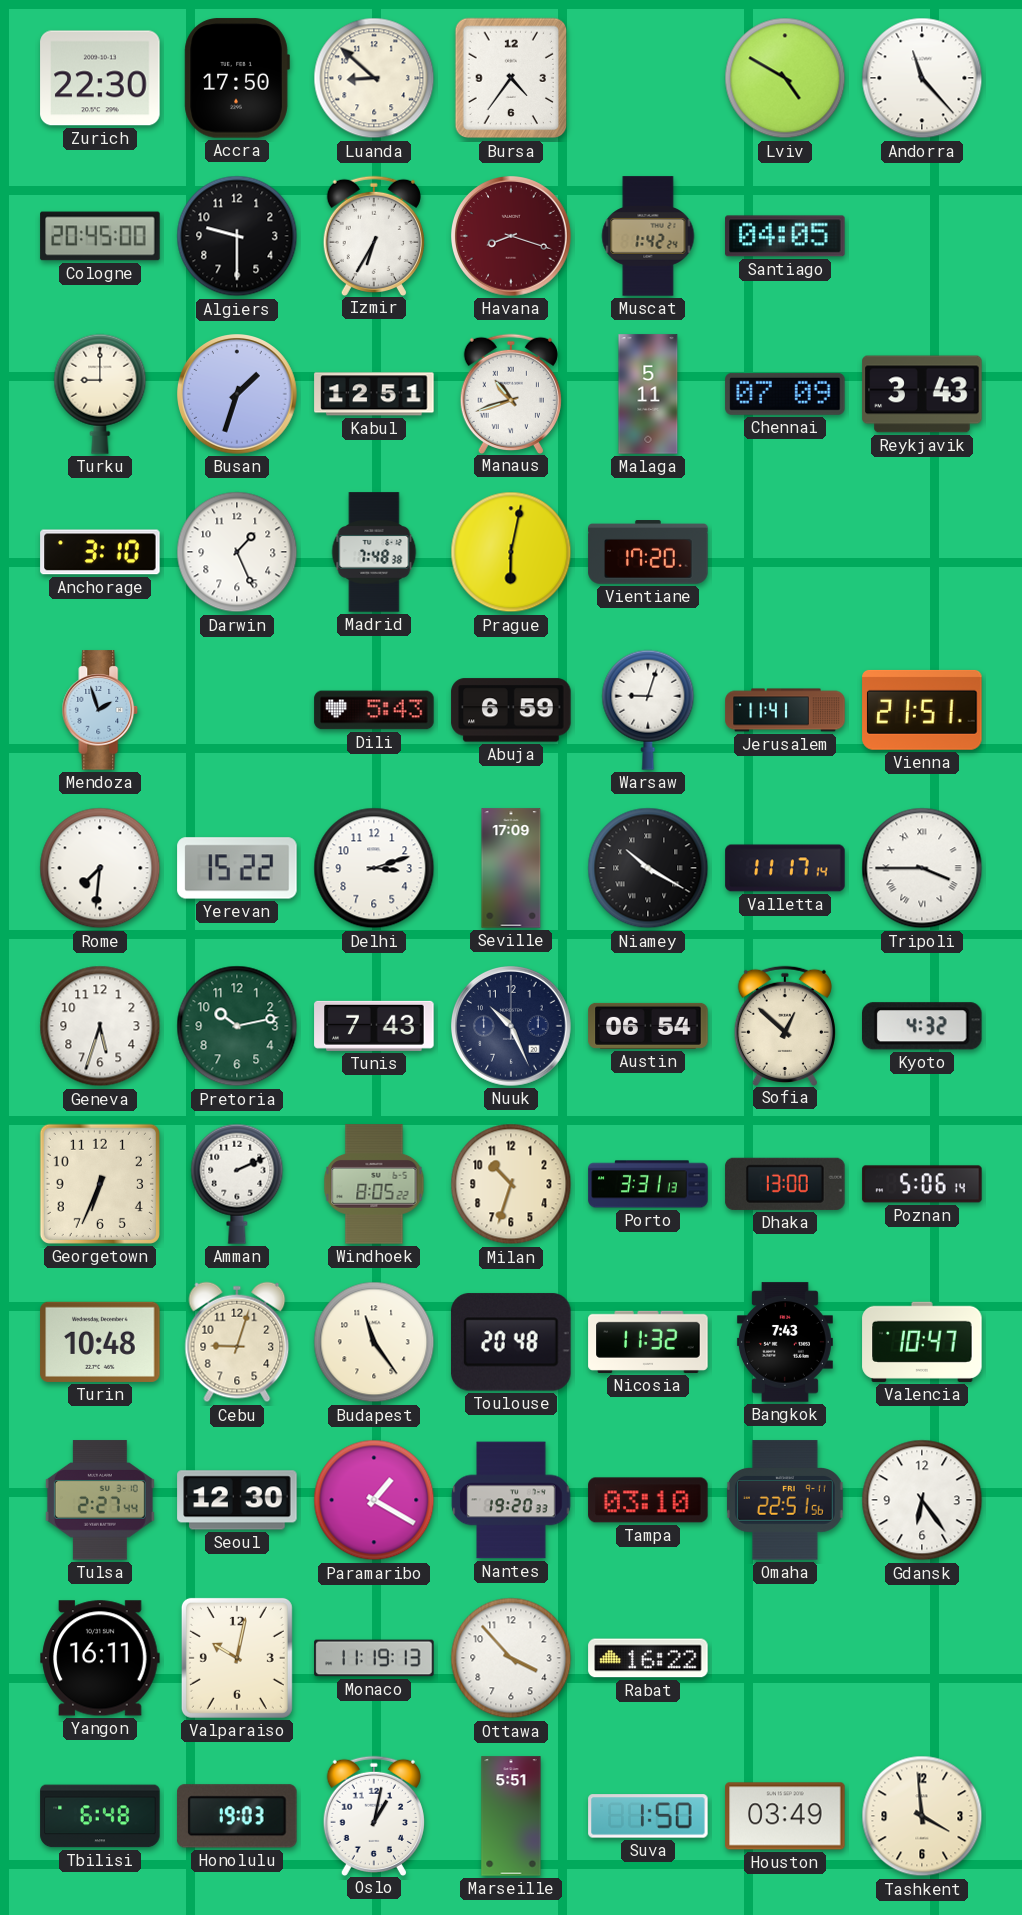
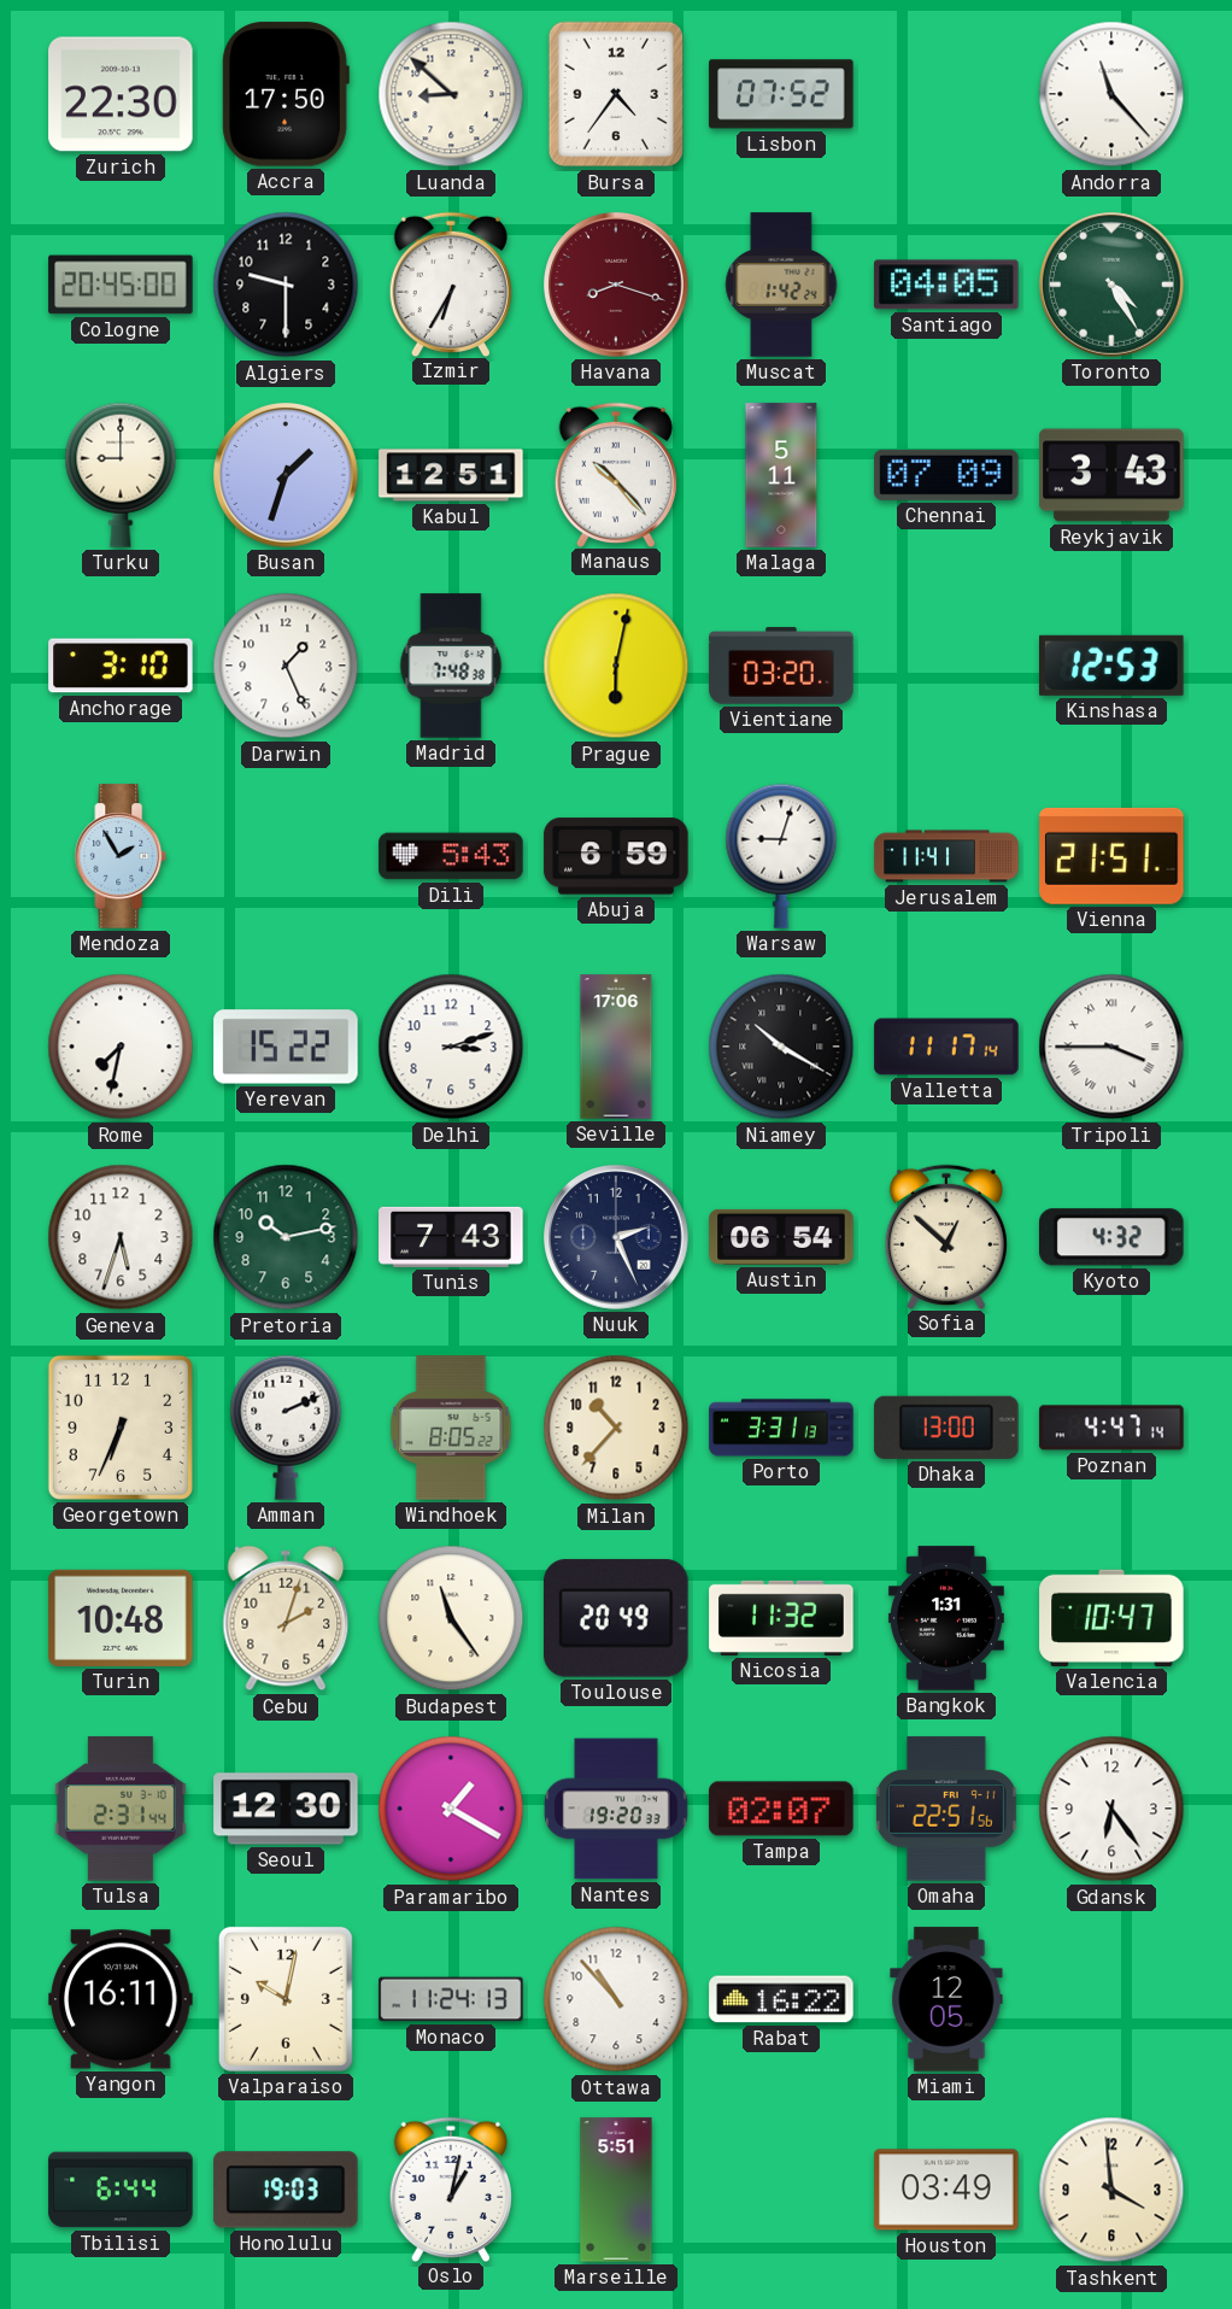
Lisbon: none -> 07:52 (781, 94)
Lviv: 4:50 -> none (785, 78)
Toronto: none -> 4:25 (1113, 286)
Manaus: 10:42 -> 10:23 (616, 474)
Vientiane: 17:20 -> 03:20 (781, 666)
Kinshasa: none -> 12:53 (1111, 666)
Mendoza: 1:57 -> 1:55 (121, 856)
Rome: 7:31 -> 7:32 (121, 1047)
Seville: 17:09 -> 17:06 (616, 1047)
Nuuk: 10:26 -> 2:26 (617, 1238)
Milan: 10:33 -> 10:37 (616, 1428)
Poznan: 5:06 -> 4:47 (1111, 1428)
Cebu: 9:03 -> 2:03 (286, 1618)
Toulouse: 20:48 -> 20:49 (616, 1618)
Bangkok: 7:43 -> 1:31 (946, 1618)
Tulsa: 2:27 -> 2:31 (121, 1809)
Tampa: 03:10 -> 02:07 (781, 1809)
Monaco: 11:19 -> 11:24 (451, 1999)
Ottawa: 3:53 -> 10:53 (616, 1999)
Miami: none -> 12:05 (946, 1999)
Tbilisi: 6:48 -> 6:44 (121, 2190)
Suva: 1:50 -> none (648, 1816)
